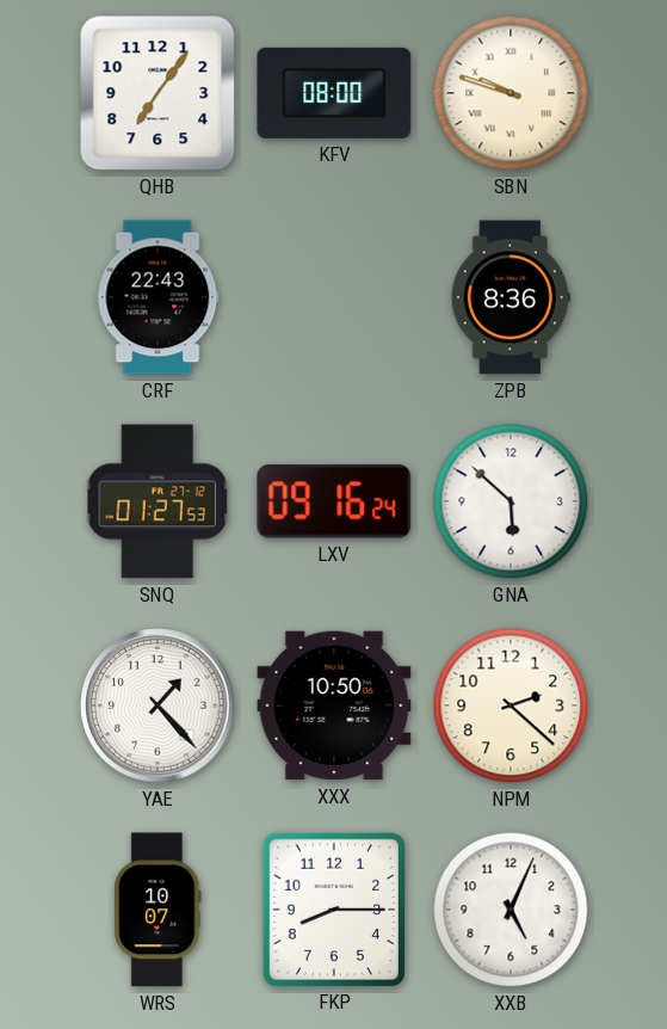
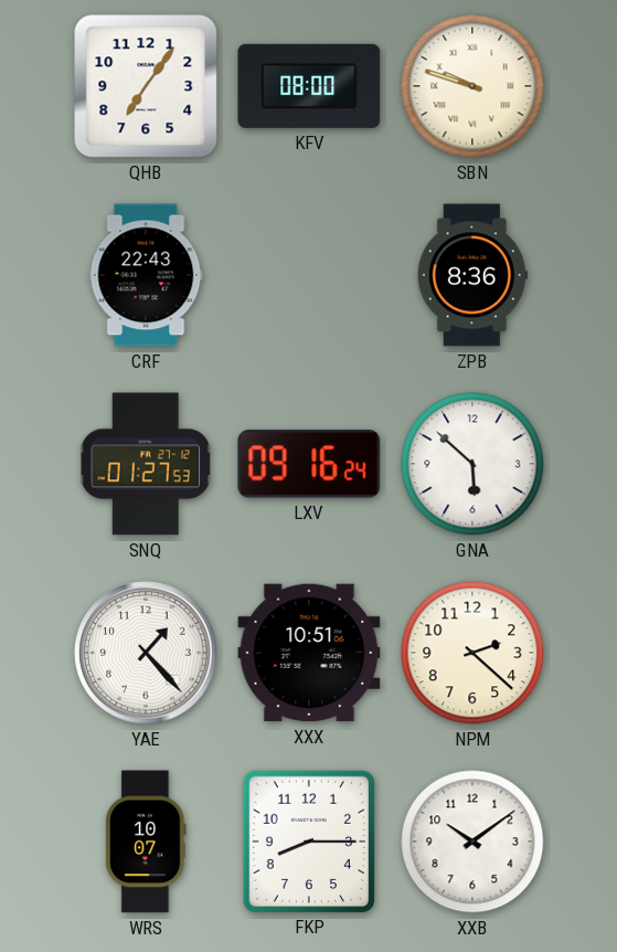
XXX: 10:50 -> 10:51 (309, 653)
XXB: 5:04 -> 10:09 (472, 842)
